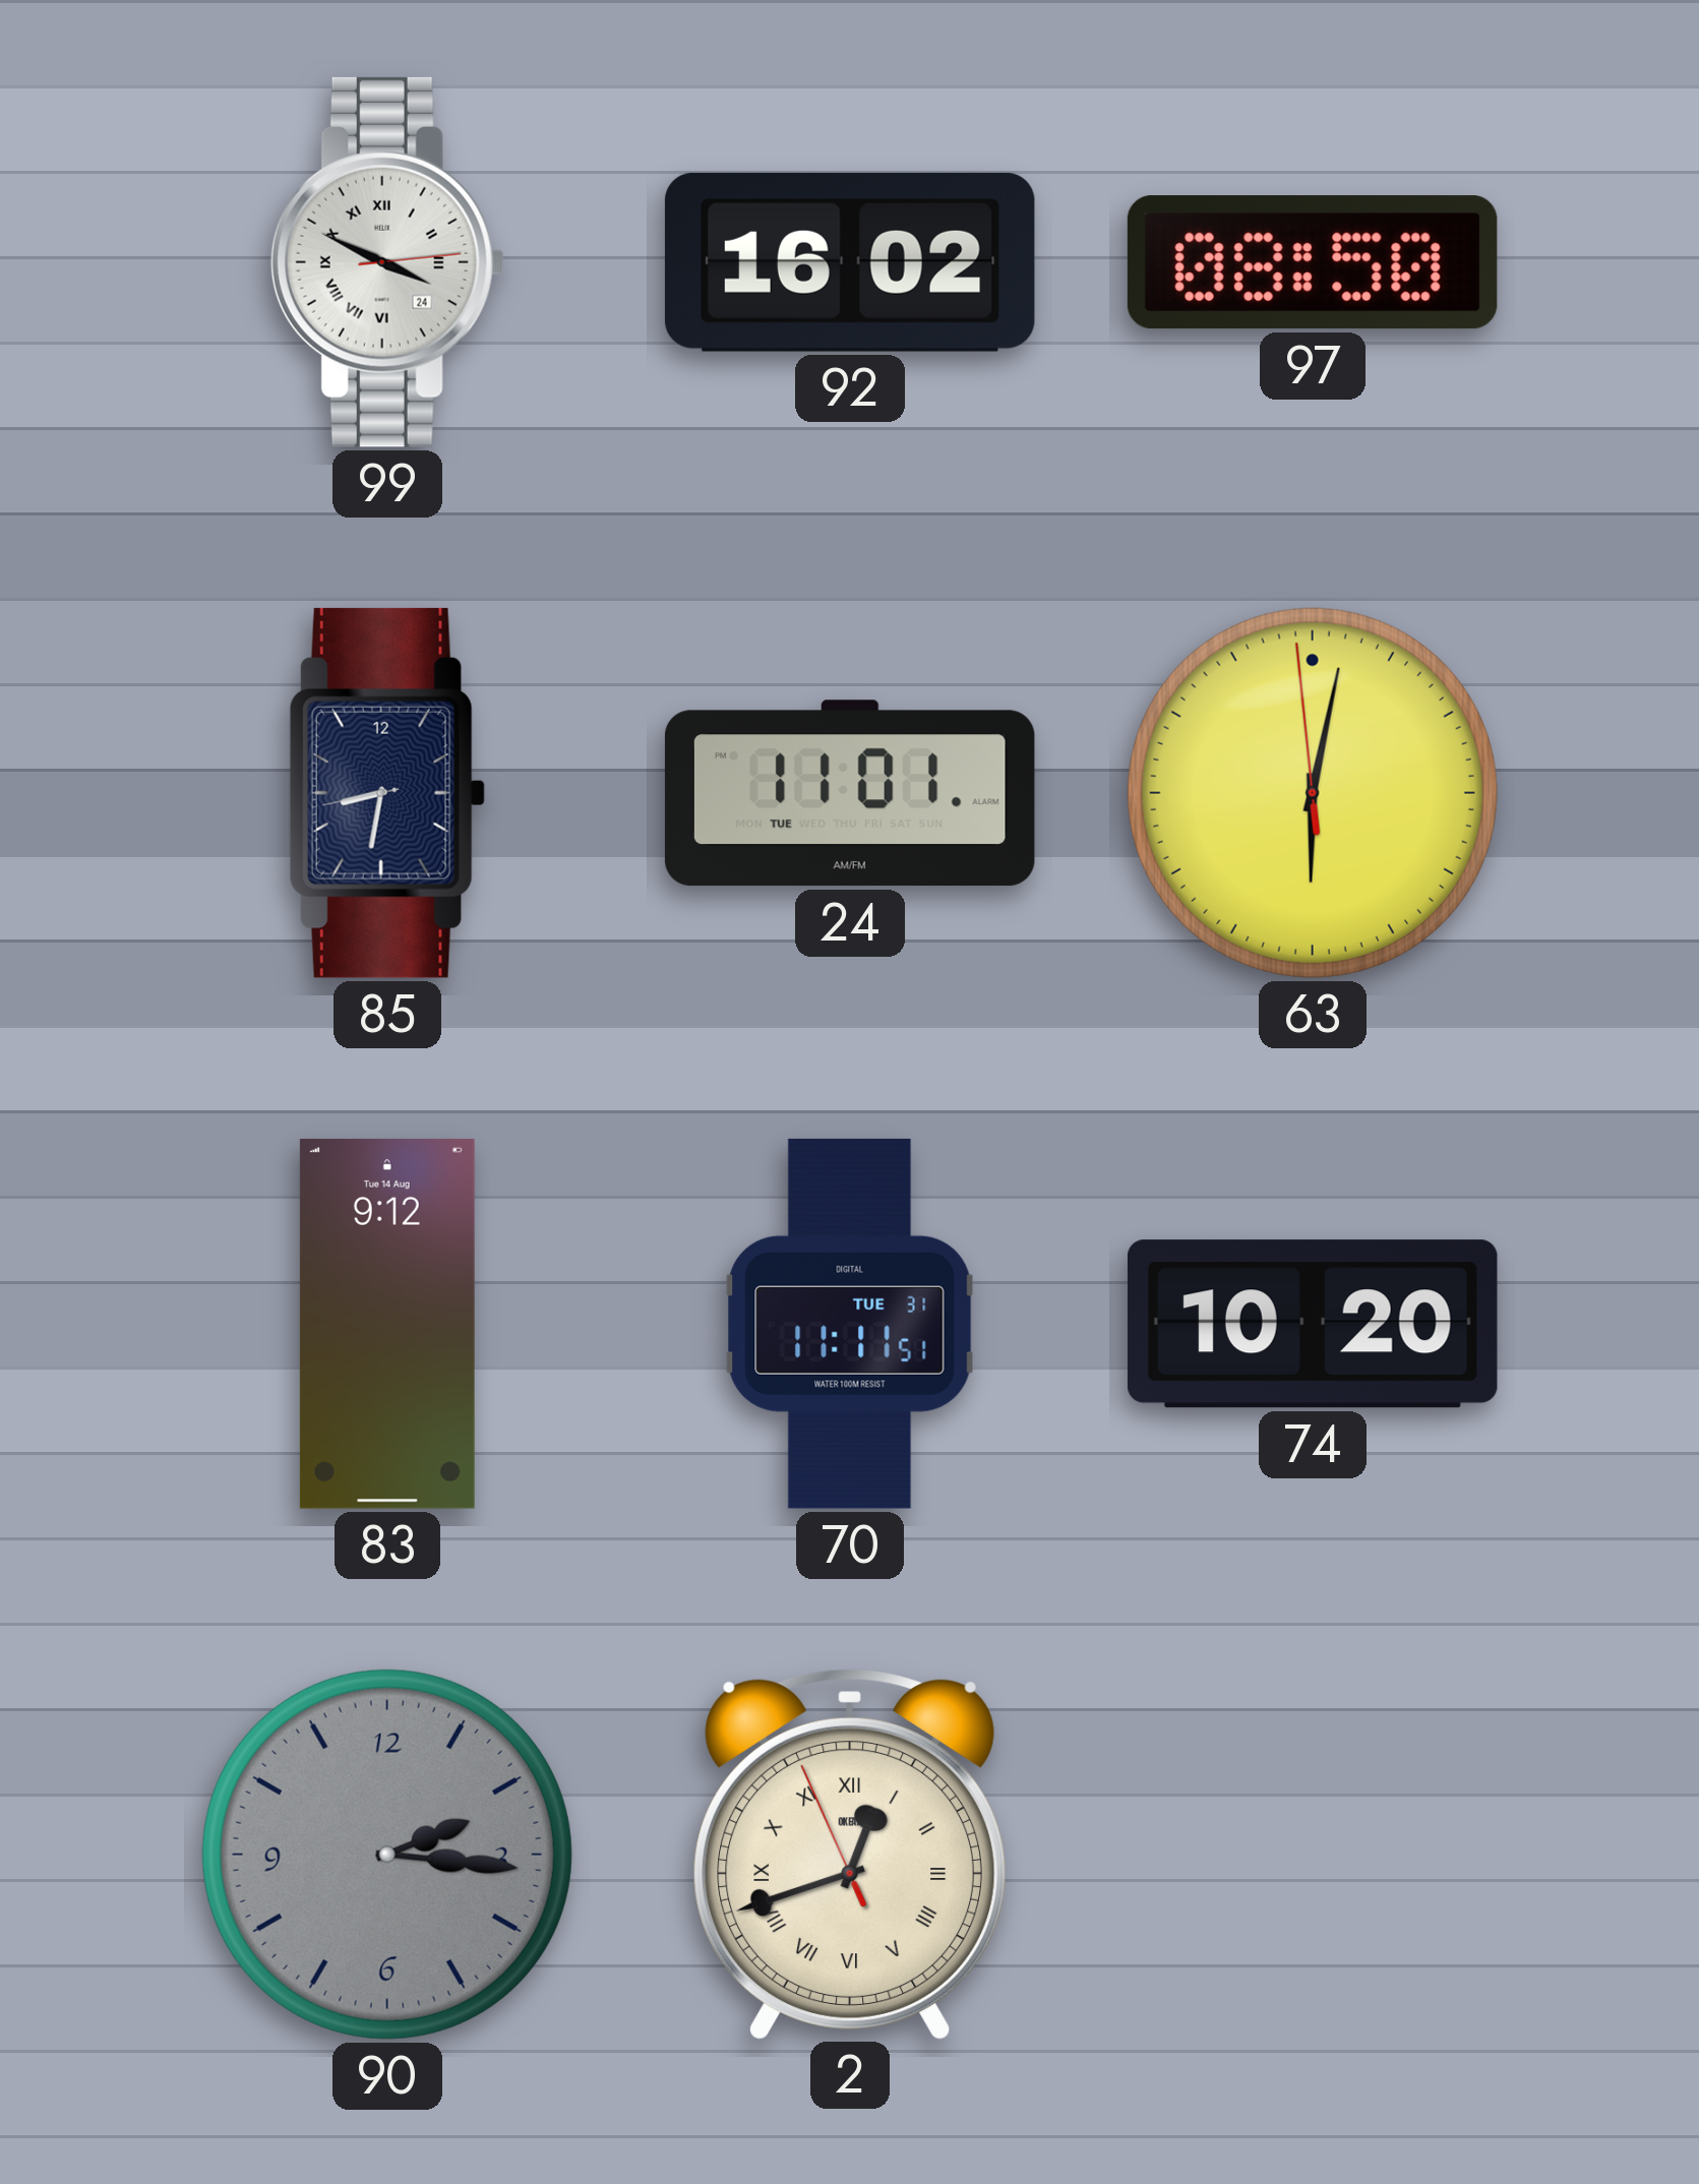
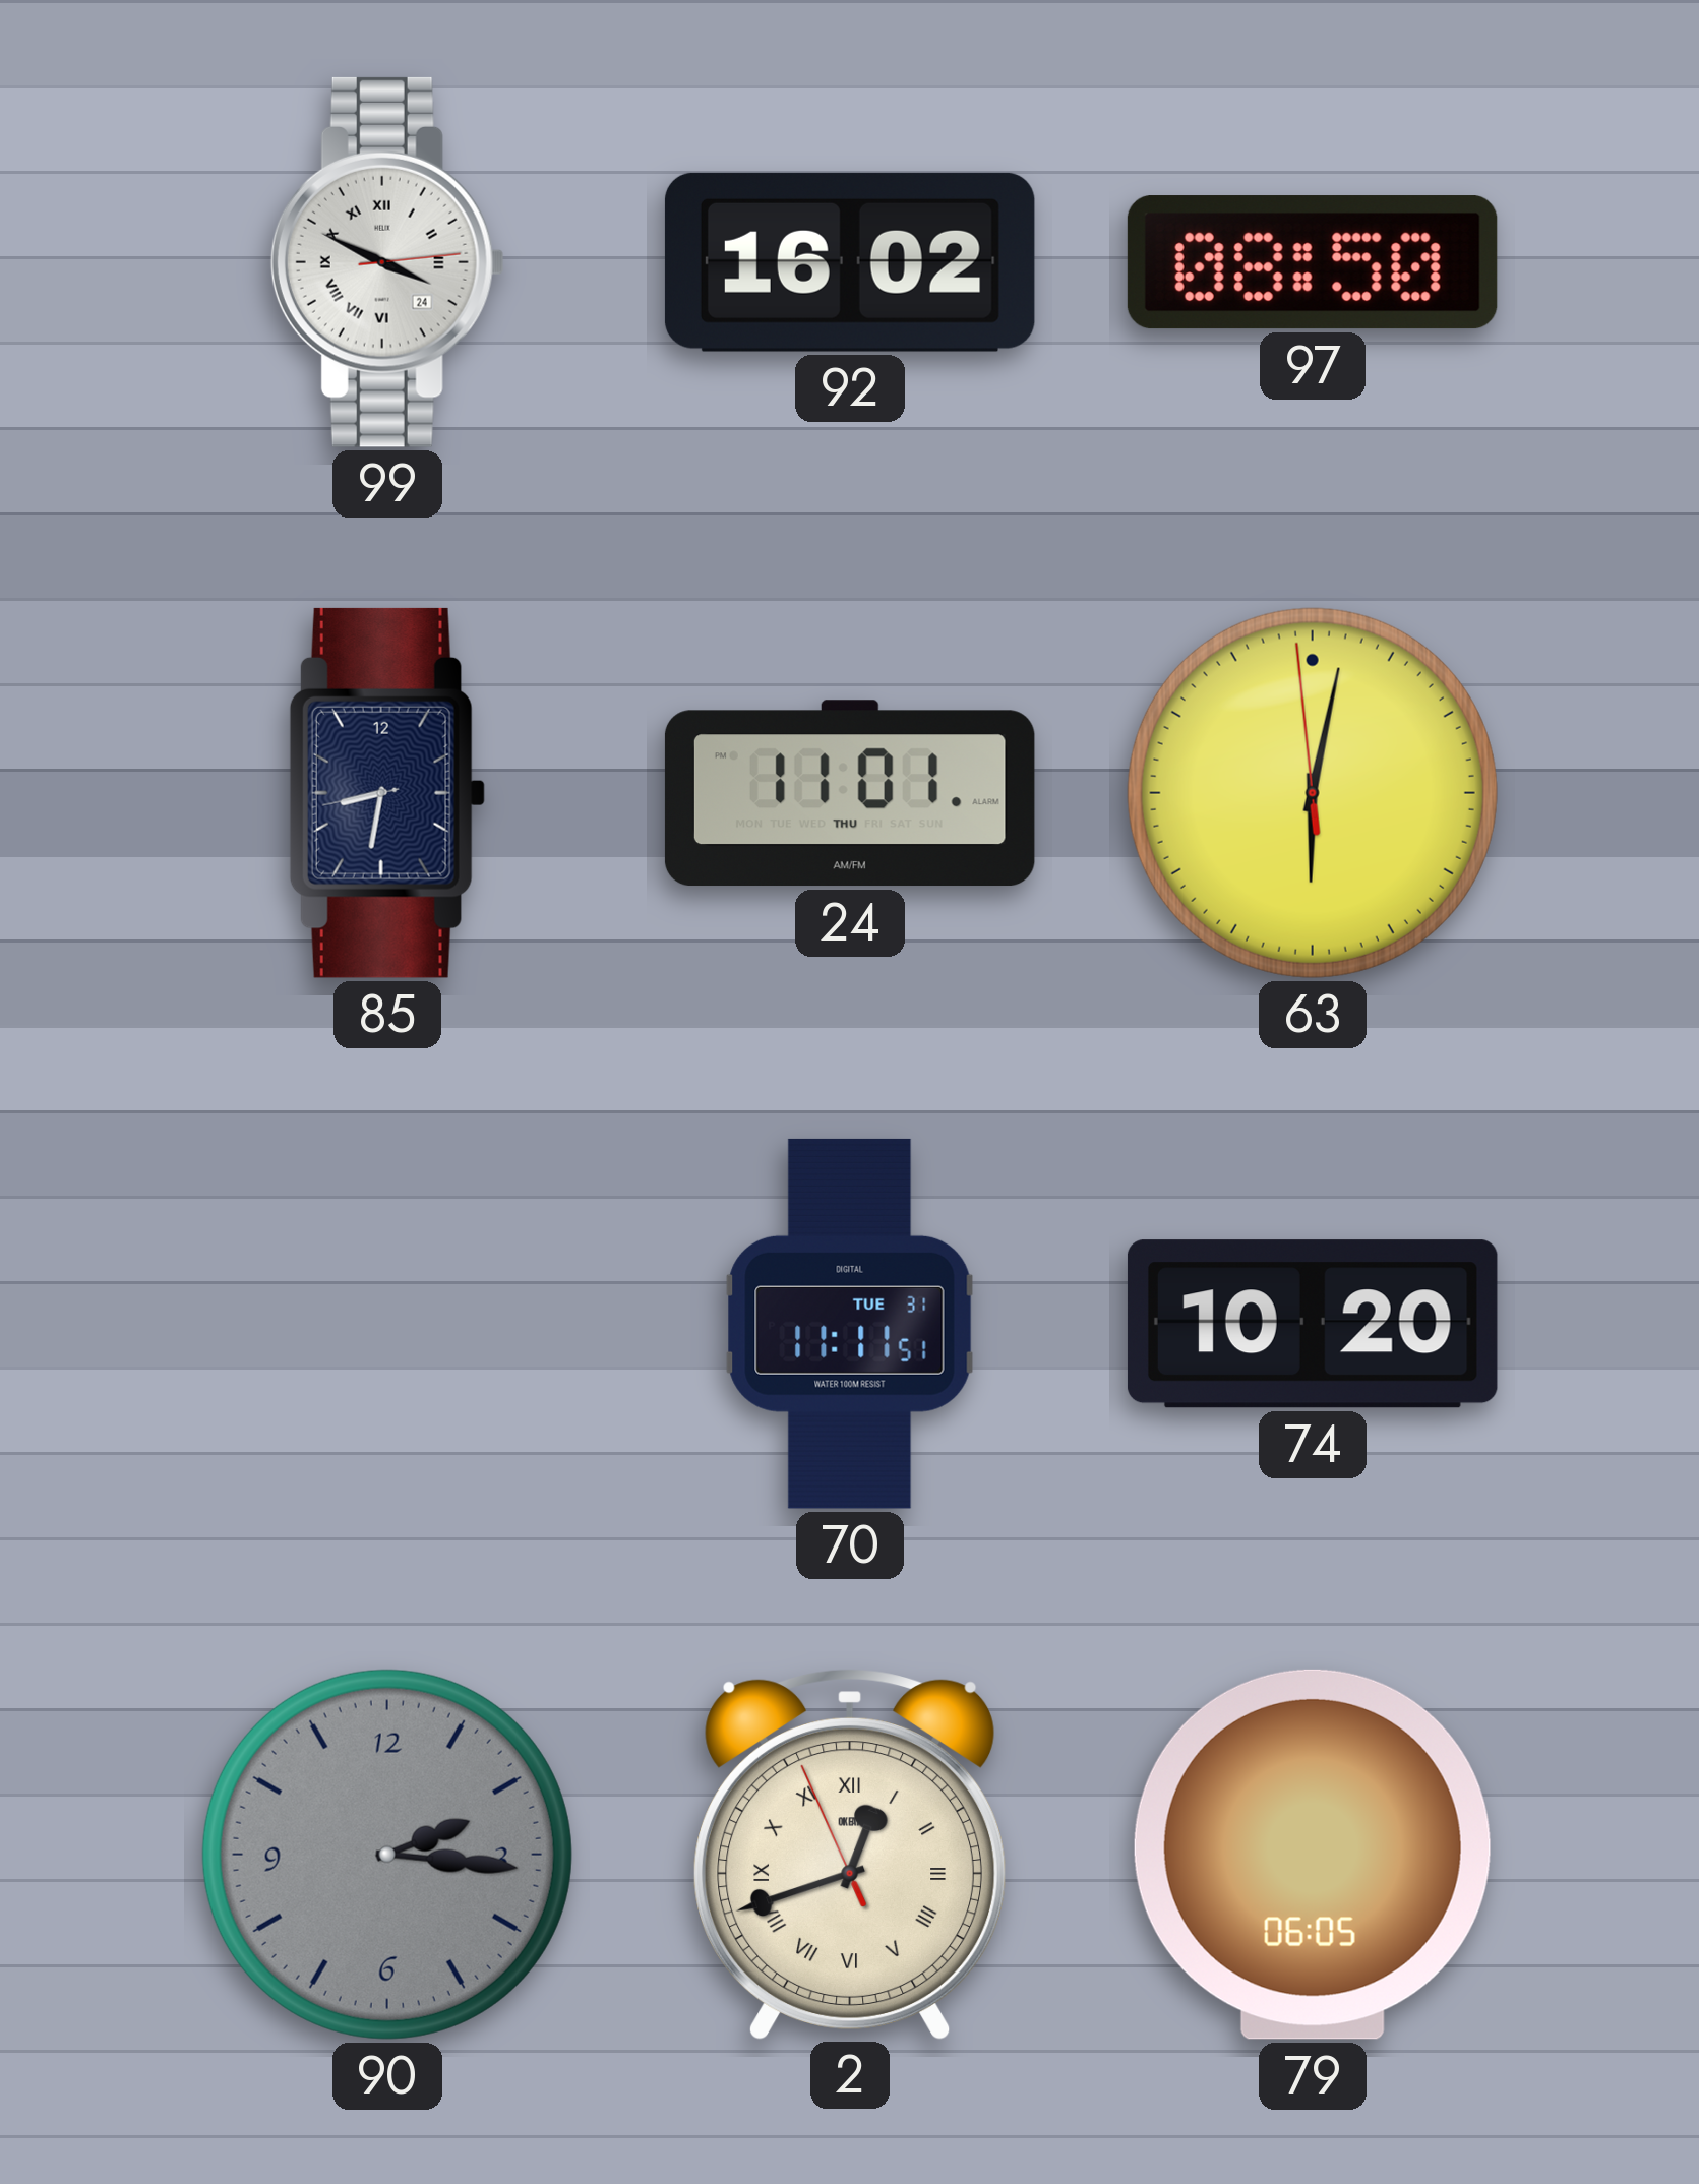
24 date: TUE -> THU (850, 793)
83: 9:12 -> none (387, 1324)
79: none -> 06:05 (1313, 1855)
